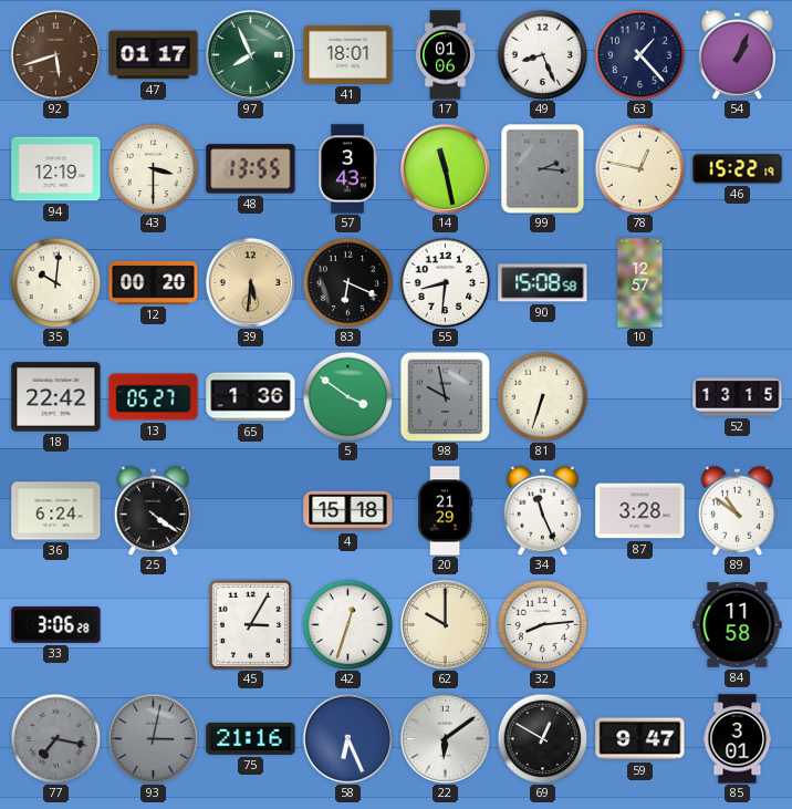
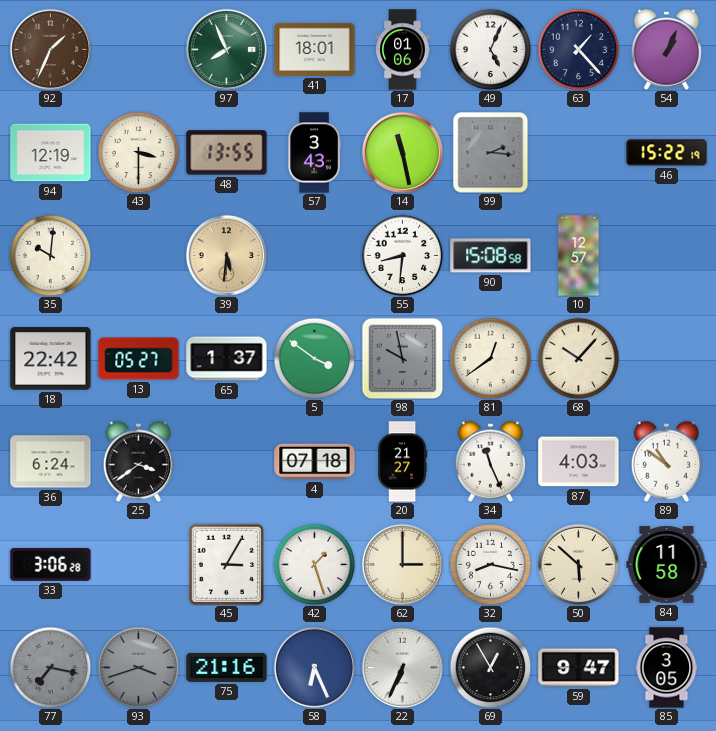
92: 5:42 -> 1:34 (50, 49)
47: 01:17 -> none (154, 55)
49: 8:26 -> 5:04 (490, 49)
78: 12:47 -> none (639, 168)
12: 00:20 -> none (154, 282)
83: 6:19 -> none (347, 282)
65: 1:36 -> 1:37 (227, 359)
81: 6:33 -> 12:39 (490, 358)
68: none -> 10:07 (578, 358)
52: 13:15 -> none (738, 397)
25: 4:21 -> 3:39 (138, 461)
4: 15:18 -> 07:18 (315, 462)
20: 21:29 -> 21:27 (402, 462)
87: 3:28 -> 4:03 (579, 462)
42: 12:33 -> 1:27 (314, 564)
62: 10:00 -> 3:00 (402, 564)
32: 8:14 -> 8:17 (490, 564)
50: none -> 5:52 (578, 564)
93: 3:02 -> 3:42 (138, 667)
22: 6:09 -> 6:34 (402, 667)
69: 12:50 -> 12:55 (490, 667)
85: 3:01 -> 3:05 (667, 668)
